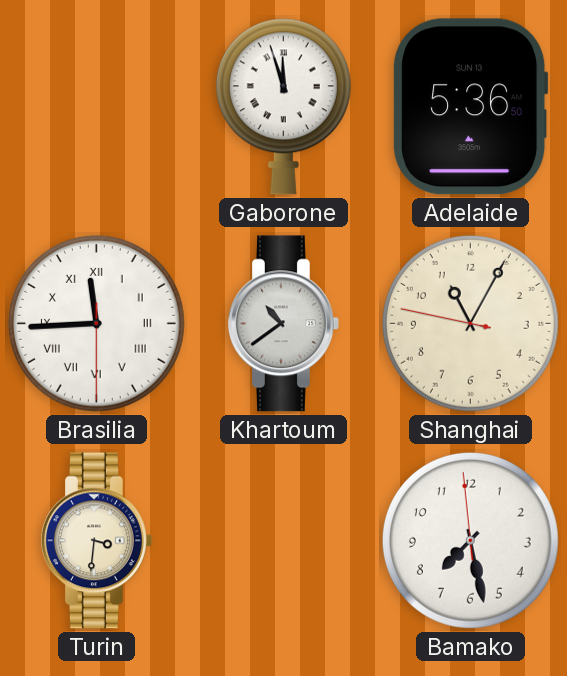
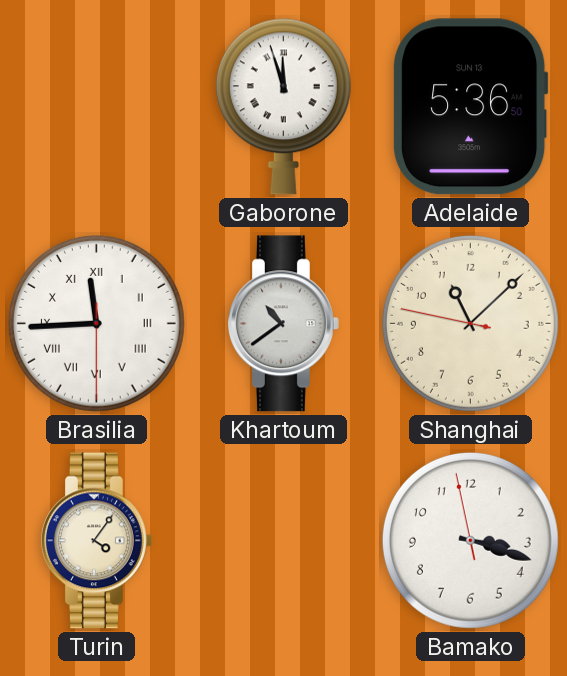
Shanghai: 11:04 -> 11:07 (470, 323)
Turin: 3:31 -> 4:06 (97, 541)
Bamako: 7:27 -> 3:17 (470, 540)
